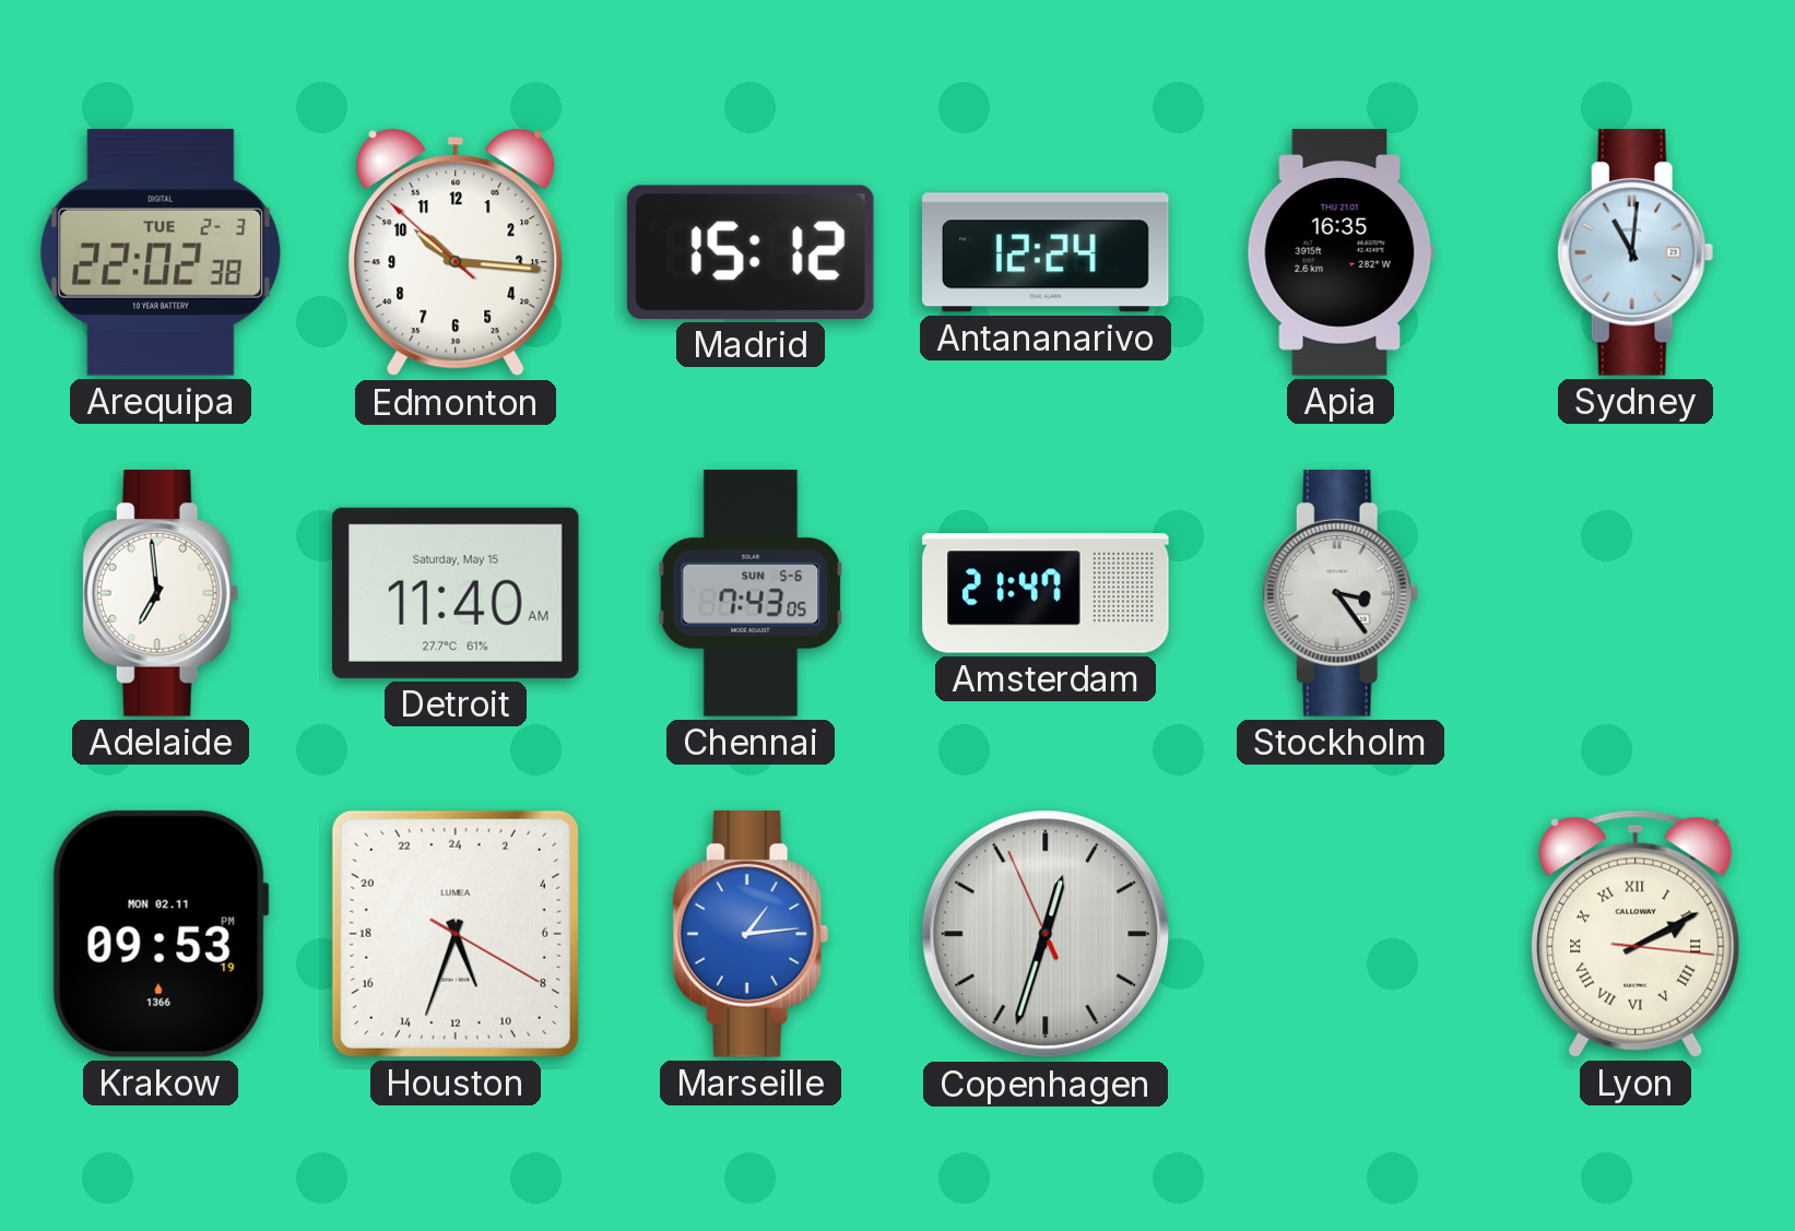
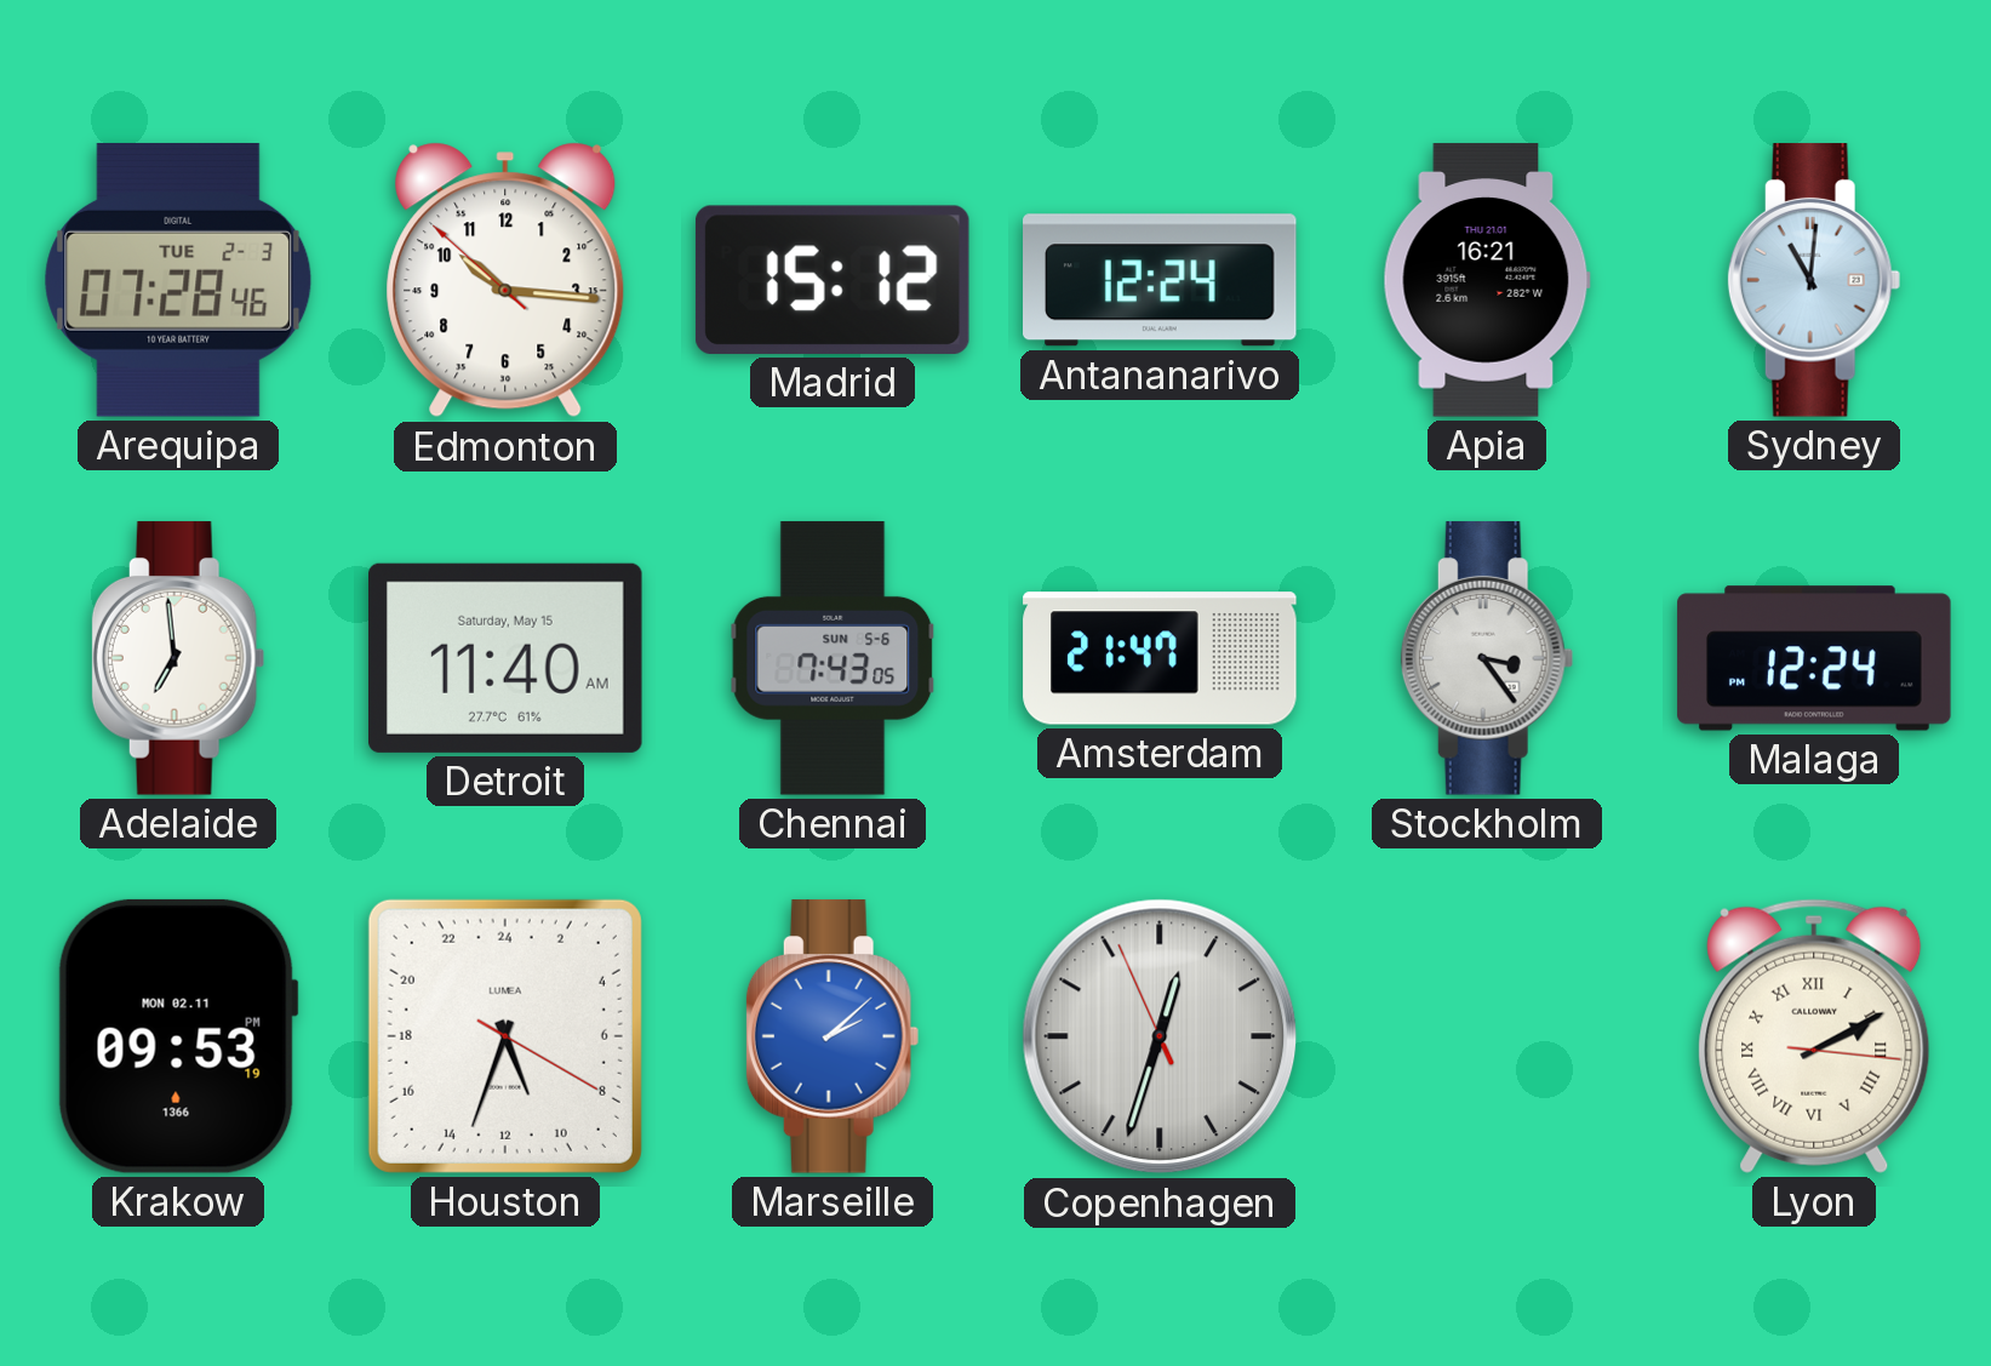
Arequipa: 22:02 -> 07:28 (178, 280)
Apia: 16:35 -> 16:21 (1487, 280)
Malaga: none -> 12:24 (1814, 658)
Marseille: 1:14 -> 2:08 (833, 1036)
